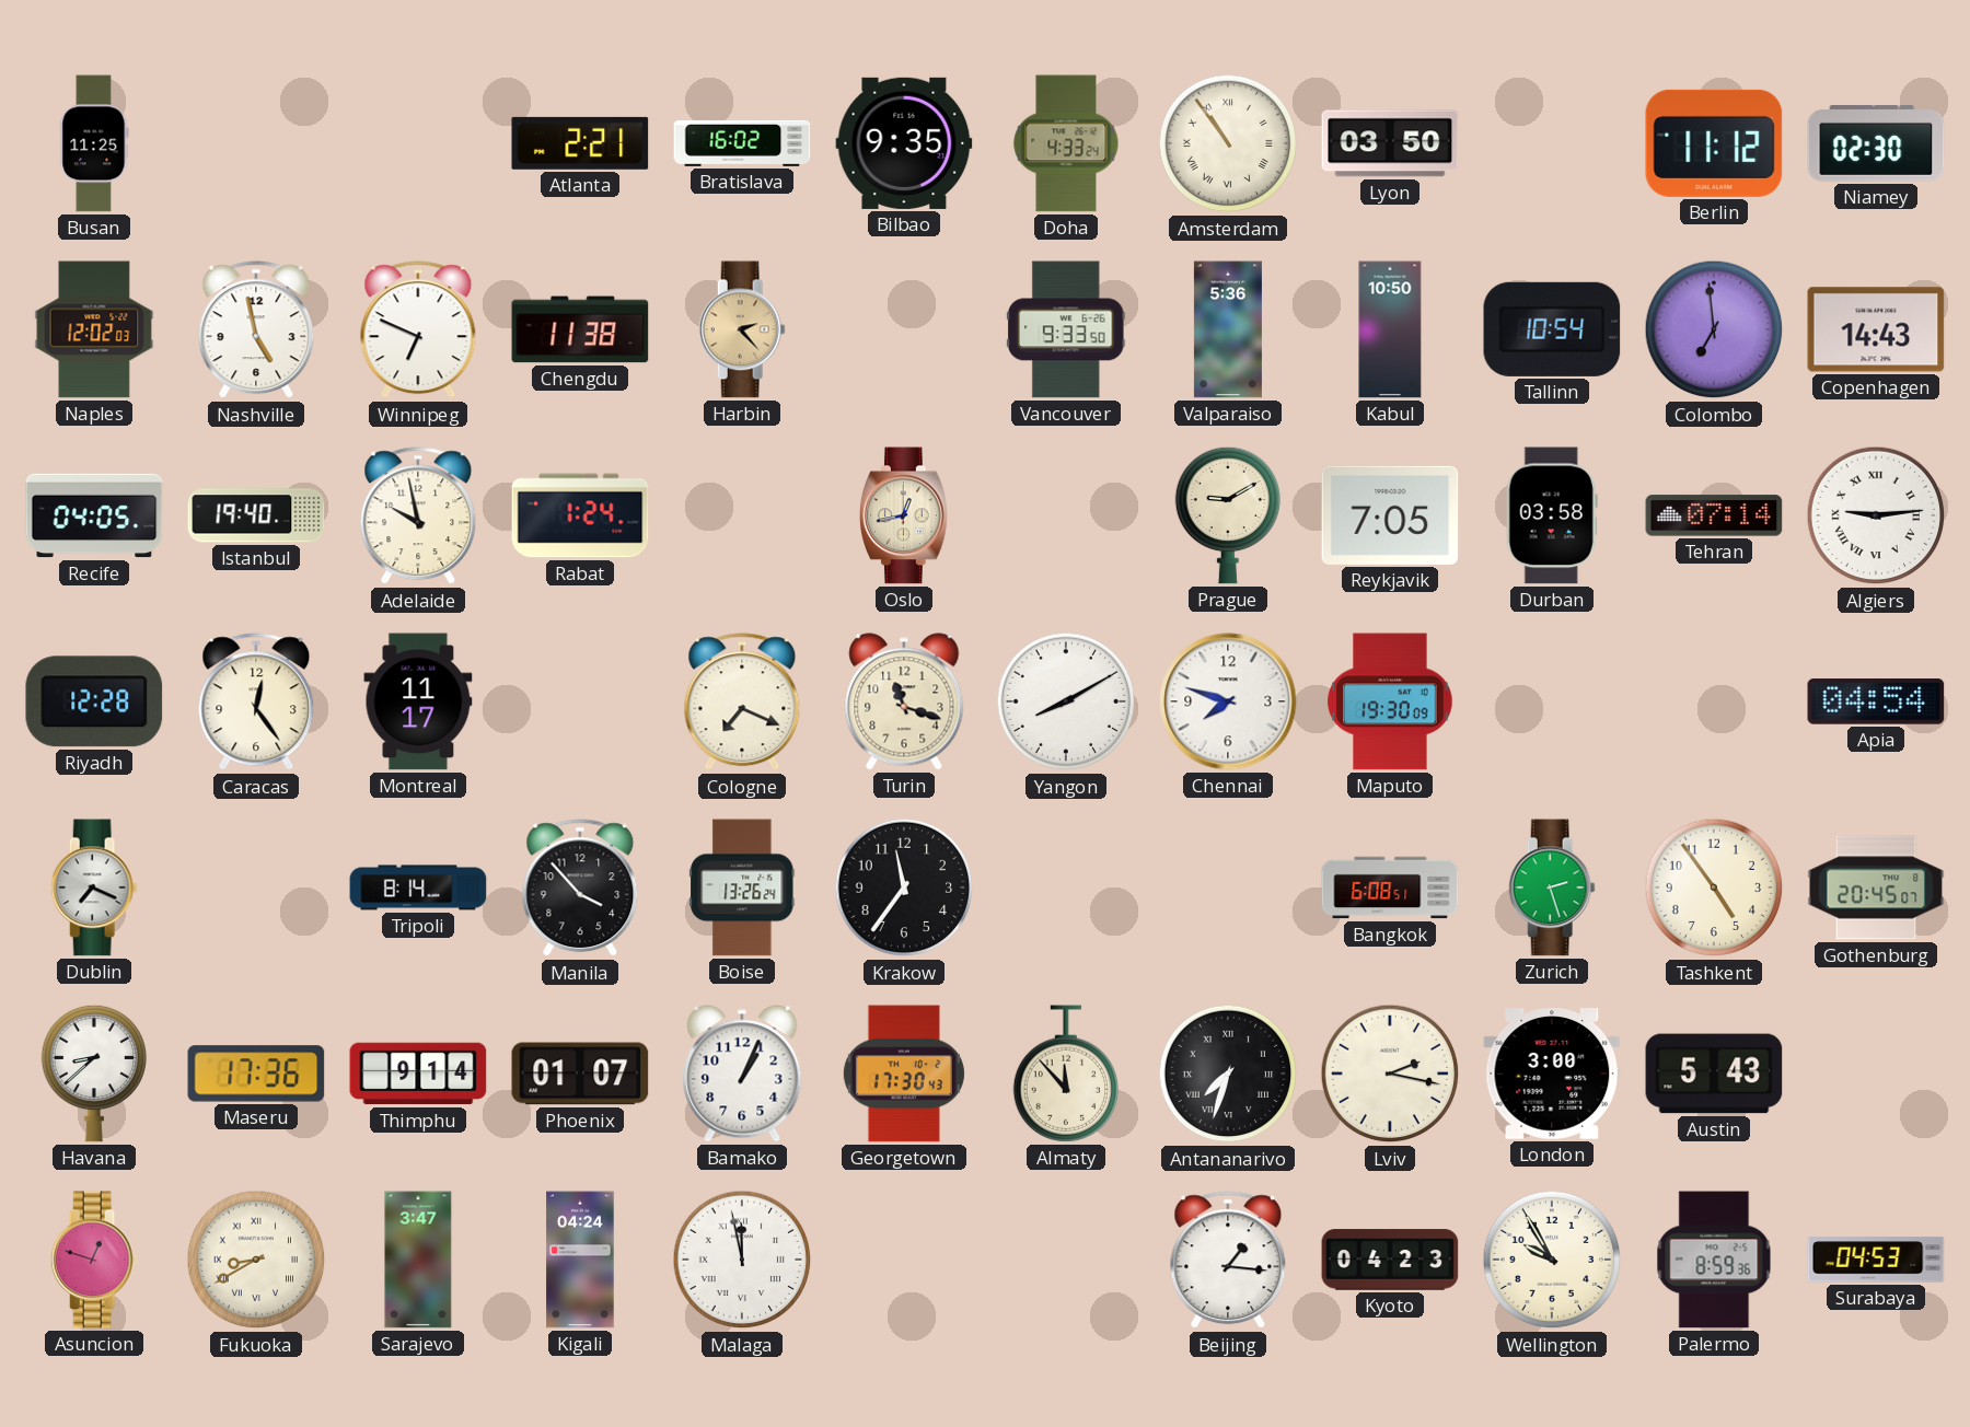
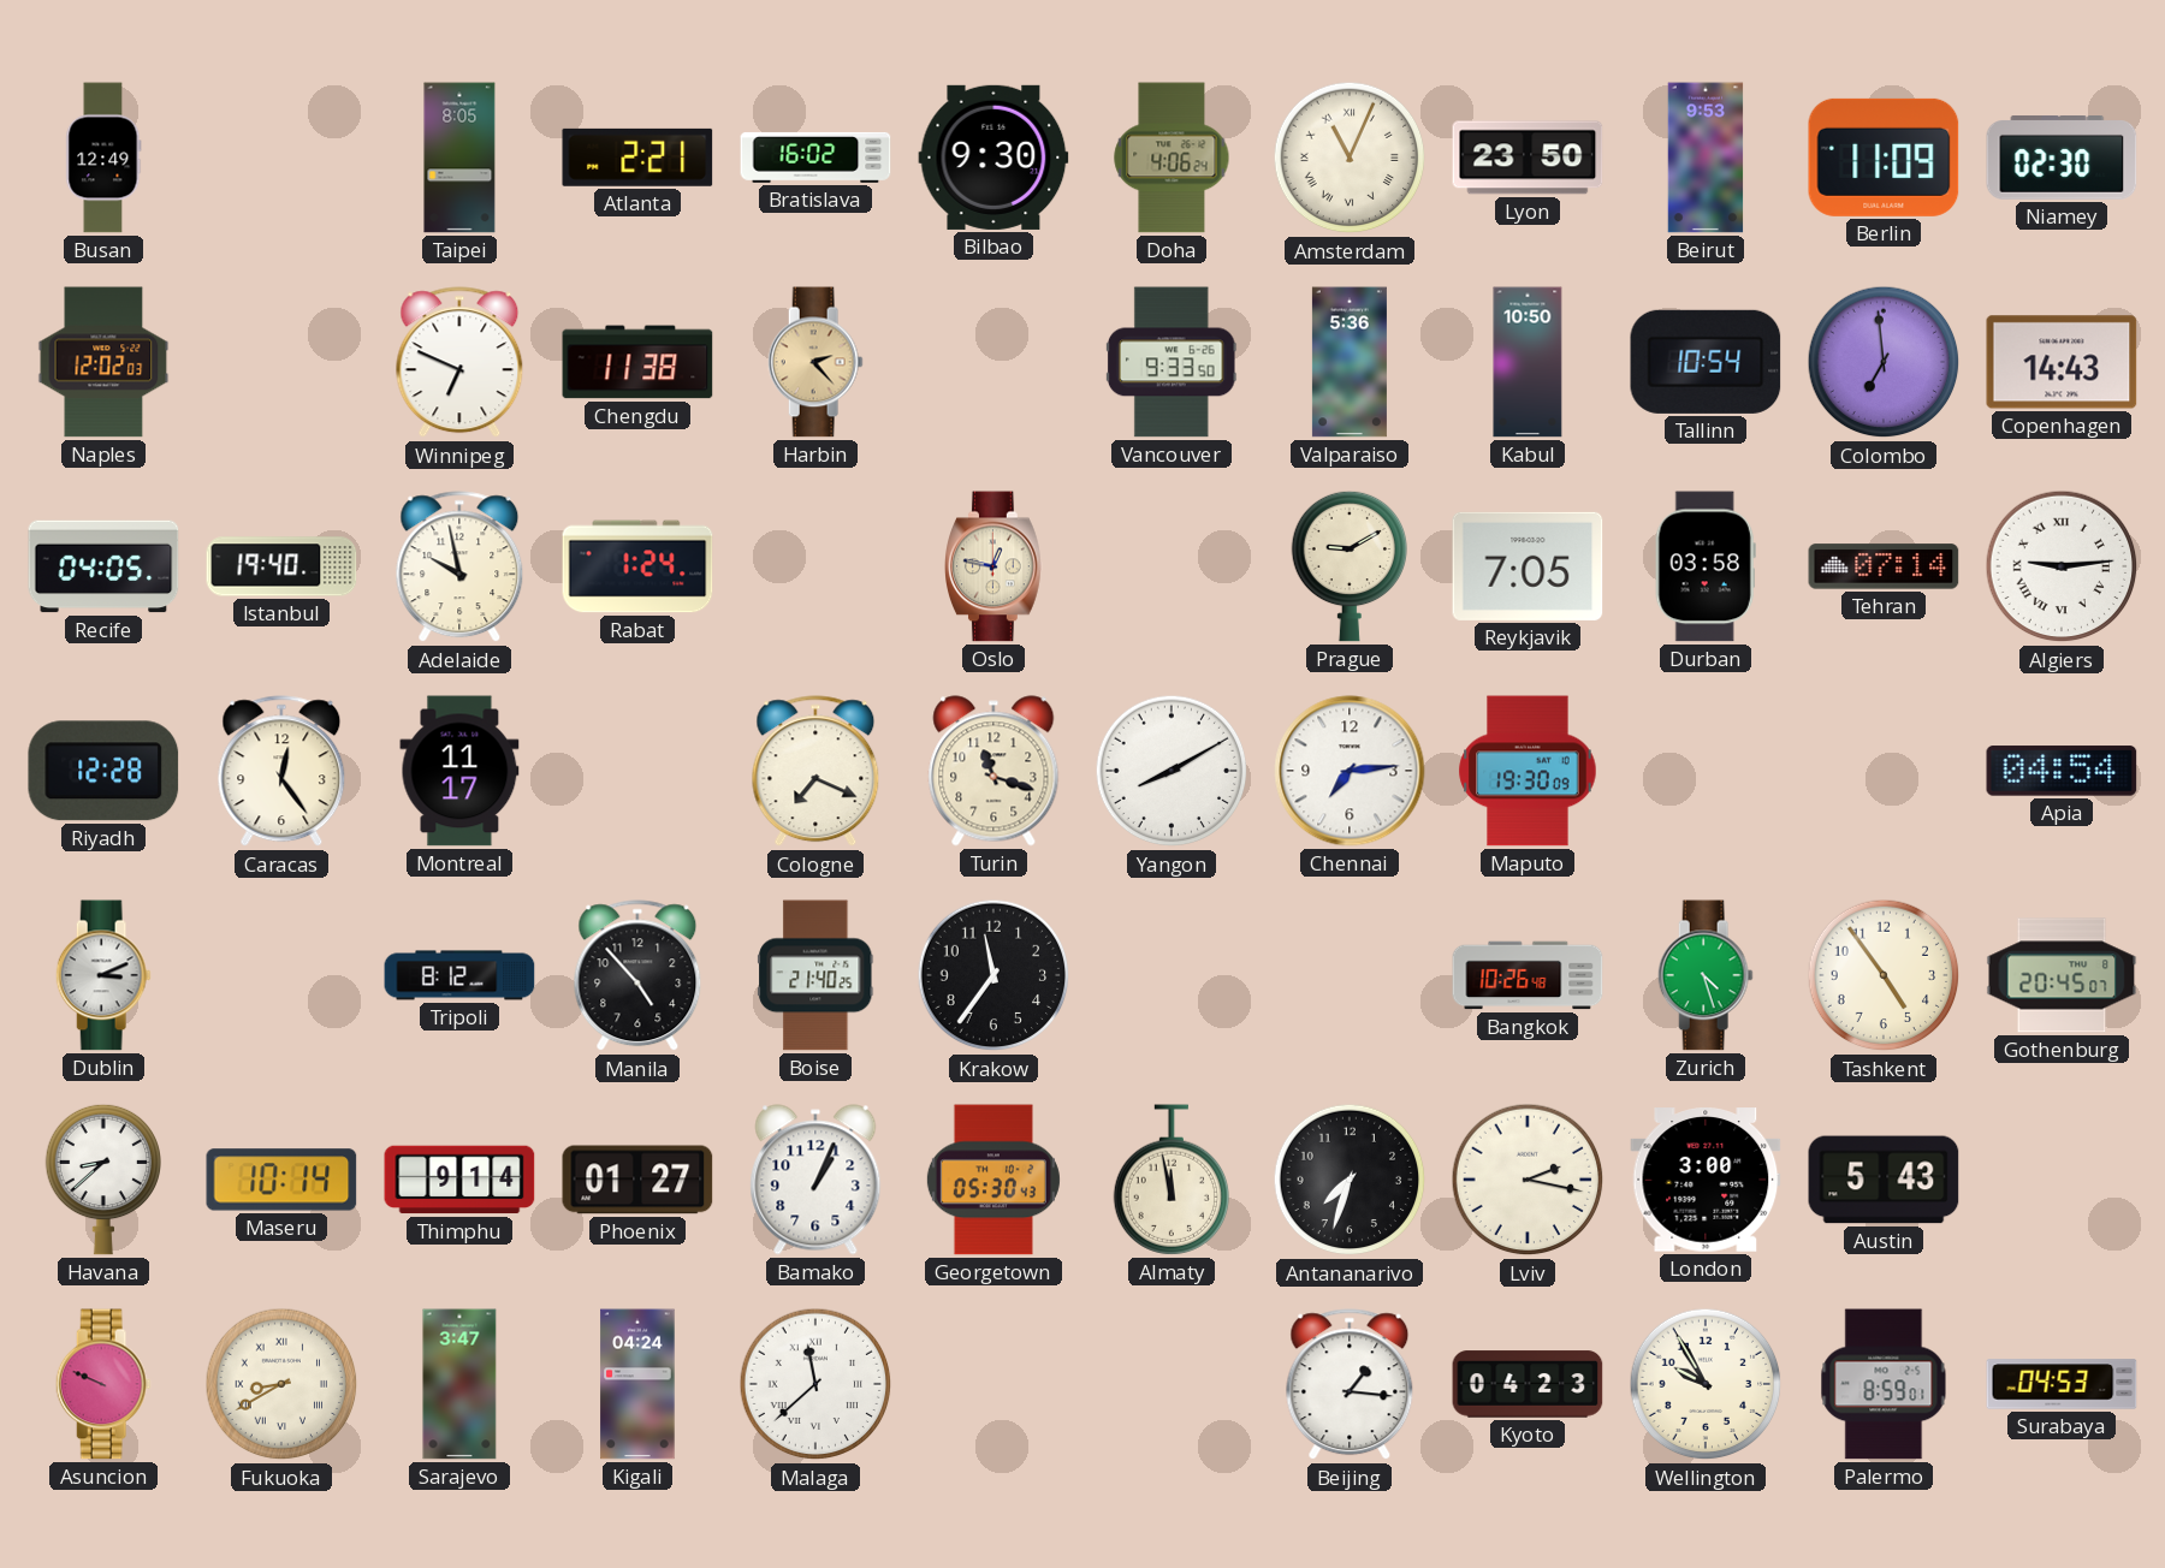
Busan: 11:25 -> 12:49 (103, 158)
Taipei: none -> 8:05 (459, 158)
Bilbao: 9:35 -> 9:30 (993, 158)
Doha: 4:33 -> 4:06 (1172, 158)
Amsterdam: 10:54 -> 11:04 (1350, 158)
Lyon: 03:50 -> 23:50 (1528, 158)
Beirut: none -> 9:53 (1706, 158)
Berlin: 11:12 -> 11:09 (1884, 158)
Nashville: 4:58 -> none (256, 330)
Oslo: 12:43 -> 12:47 (995, 566)
Chennai: 7:48 -> 7:14 (1350, 771)
Dublin: 7:19 -> 3:11 (103, 975)
Tripoli: 8:14 -> 8:12 (459, 975)
Manila: 3:53 -> 4:53 (637, 976)
Boise: 13:26 -> 21:40 (815, 975)
Bangkok: 6:08 -> 10:26 (1528, 975)
Zurich: 2:27 -> 4:27 (1706, 975)
Maseru: 17:36 -> 10:14 (281, 1180)
Phoenix: 01:07 -> 01:27 (637, 1180)
Georgetown: 17:30 -> 05:30 (993, 1180)
Almaty: 11:53 -> 11:58 (1170, 1180)
Antananarivo numerals: Roman -> Arabic (1350, 1180)
Asuncion: 12:48 -> 9:49 (103, 1384)
Malaga: 11:58 -> 11:38 (815, 1384)
Palermo: 8:59:36 -> 8:59:01 (1884, 1384)
